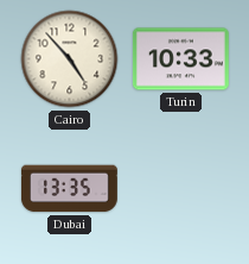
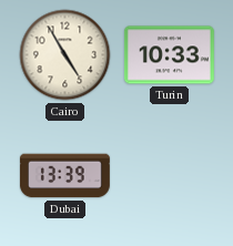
Cairo: 4:53 -> 4:55 (65, 55)
Dubai: 13:35 -> 13:39 (64, 176)
